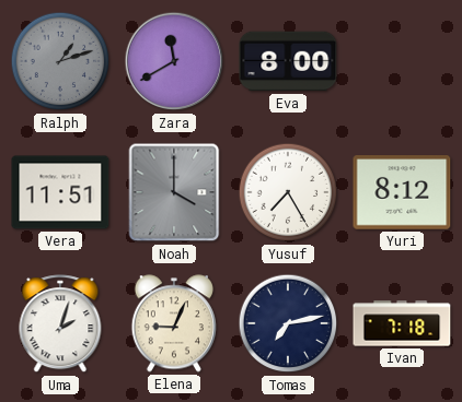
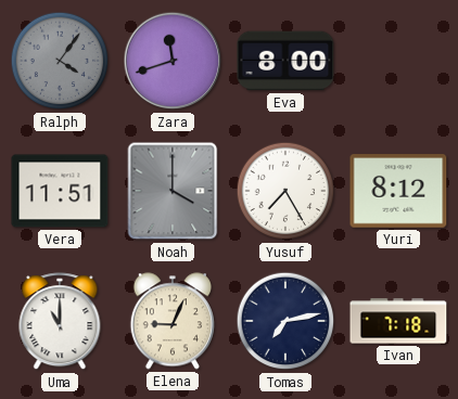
Ralph: 1:12 -> 4:06 (60, 61)
Zara: 11:40 -> 11:42 (173, 61)
Uma: 2:03 -> 11:00 (60, 322)
